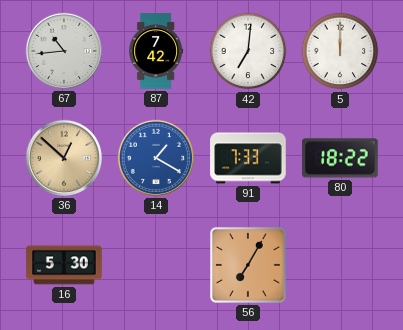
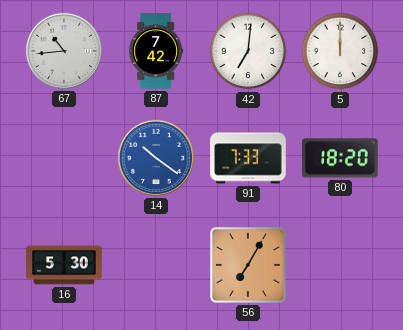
36: 12:52 -> none (64, 158)
14: 1:20 -> 10:21 (156, 158)
80: 18:22 -> 18:20 (340, 158)
